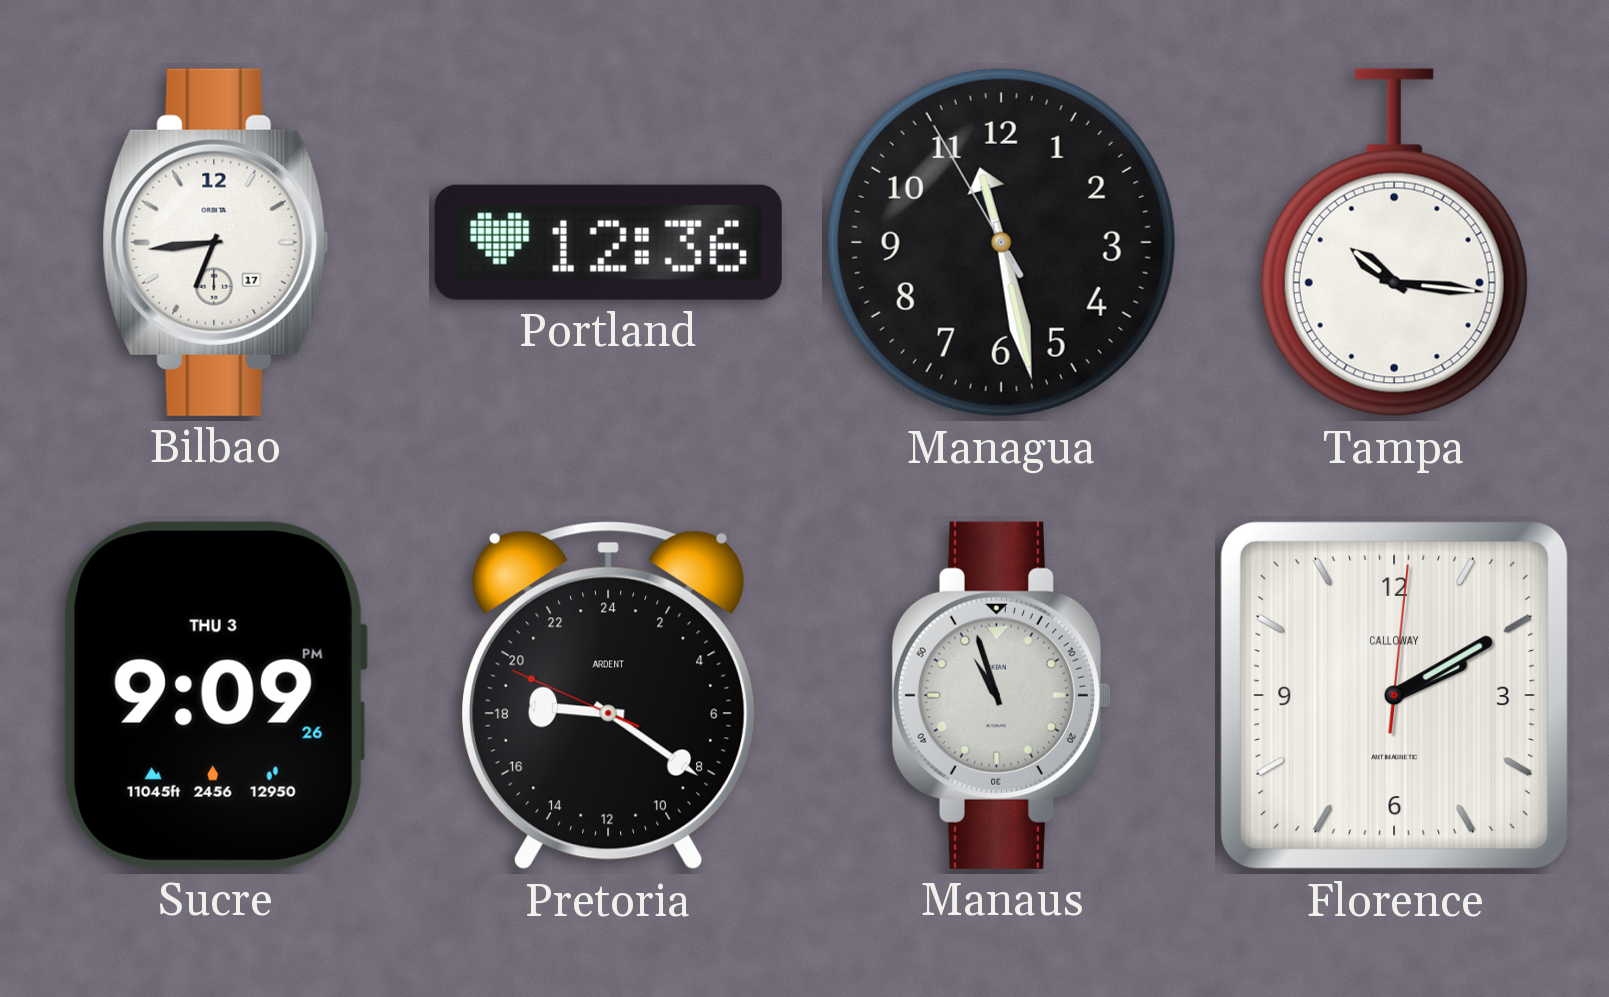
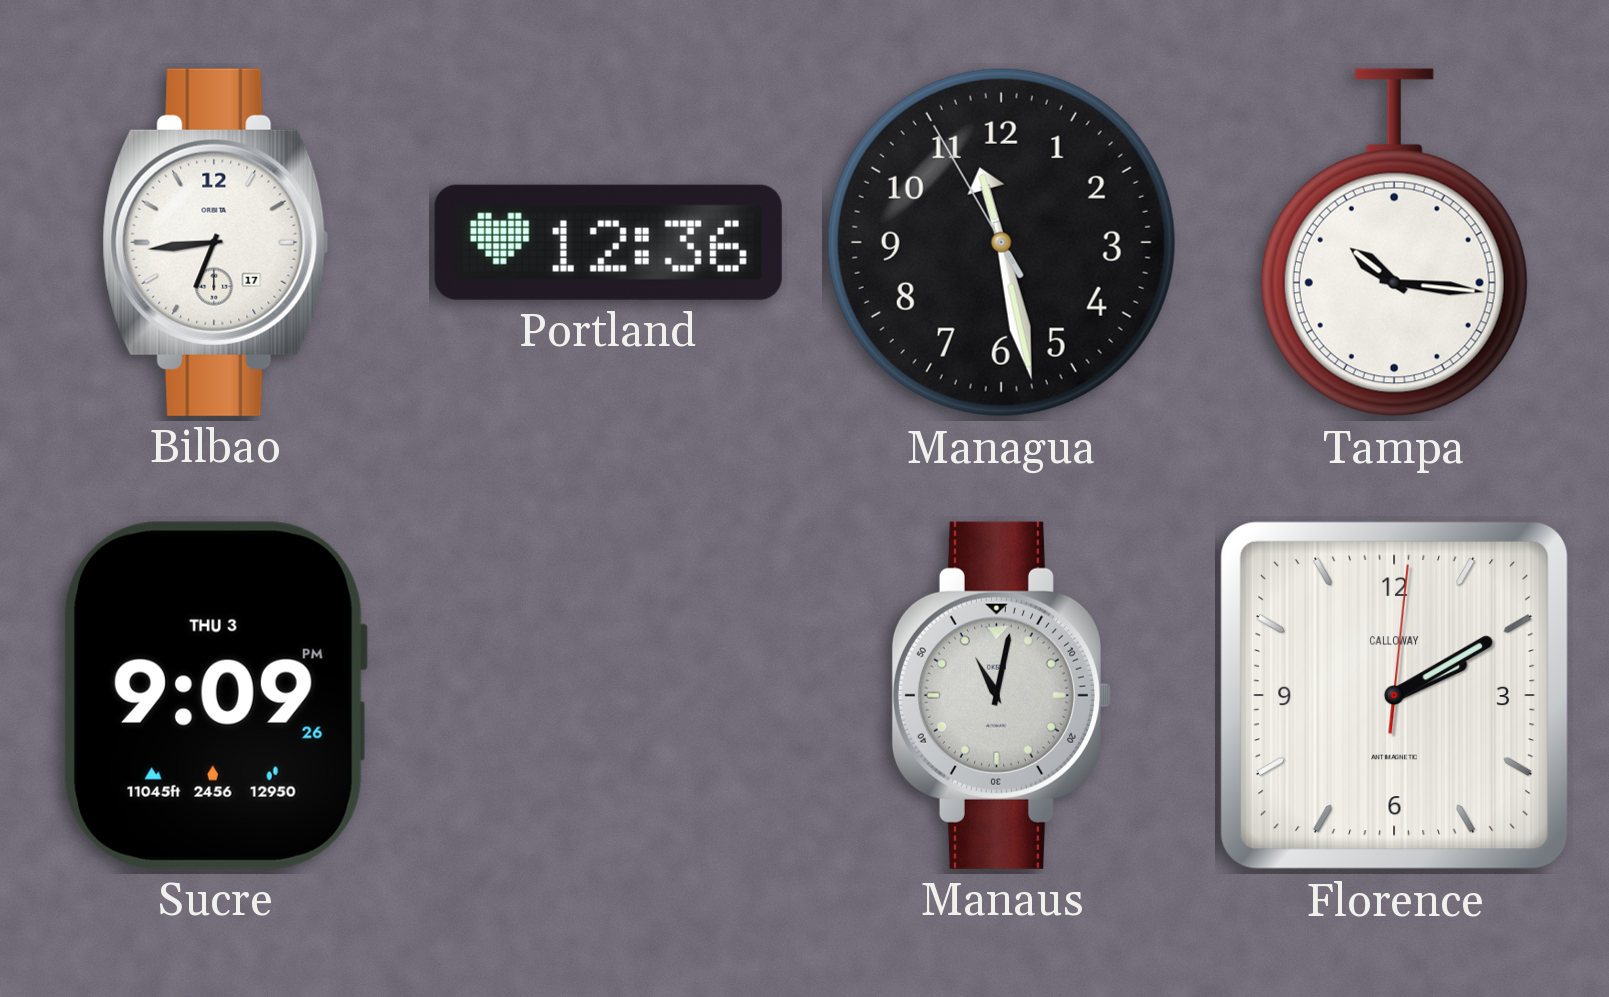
Pretoria: 18:20 -> none (609, 696)
Manaus: 10:57 -> 11:02 (1001, 695)
